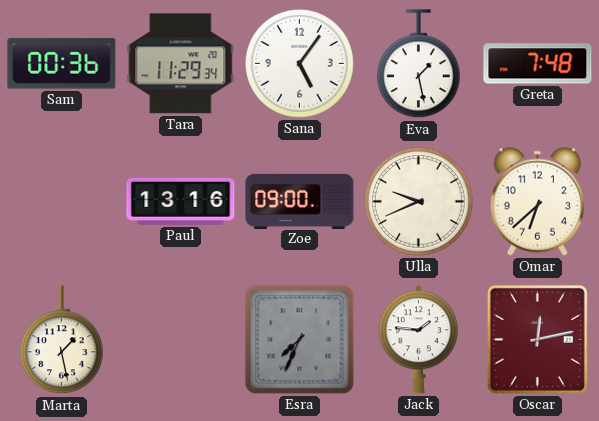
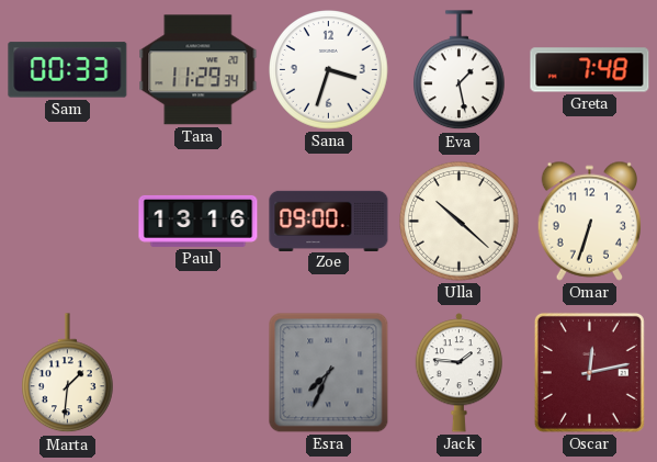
Sam: 00:36 -> 00:33 (68, 70)
Sana: 5:06 -> 3:33 (329, 70)
Ulla: 9:41 -> 10:22 (460, 222)
Omar: 6:38 -> 6:33 (589, 221)
Marta: 1:28 -> 1:31 (68, 373)
